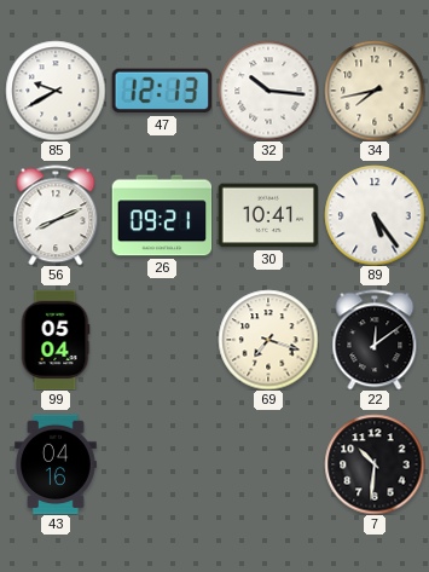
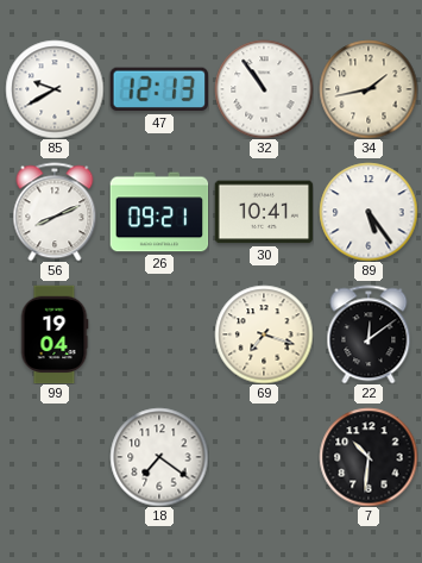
32: 10:16 -> 10:54 (264, 89)
34: 7:43 -> 1:43 (369, 89)
99: 05:04 -> 19:04 (55, 334)
43: 04:16 -> none (56, 464)
18: none -> 7:21 (159, 457)
